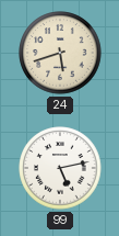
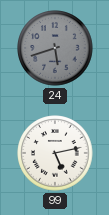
24 dial: cream -> grey (55, 48)
